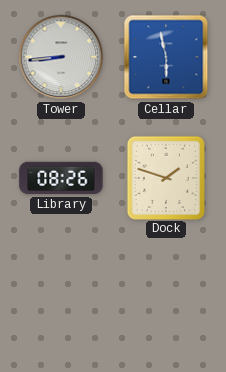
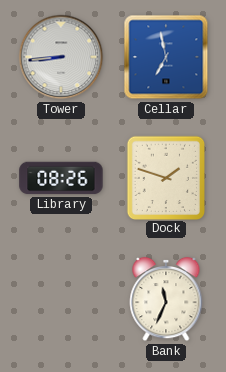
Cellar: 5:58 -> 6:58 (166, 57)
Bank: none -> 11:34 (166, 299)
